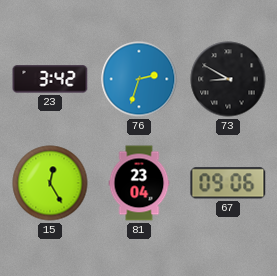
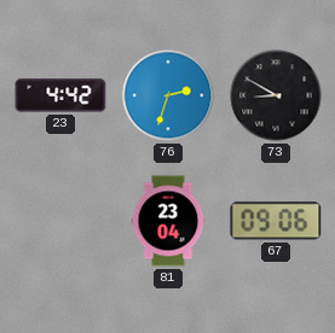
23: 3:42 -> 4:42 (60, 95)
15: 12:25 -> none (50, 183)
